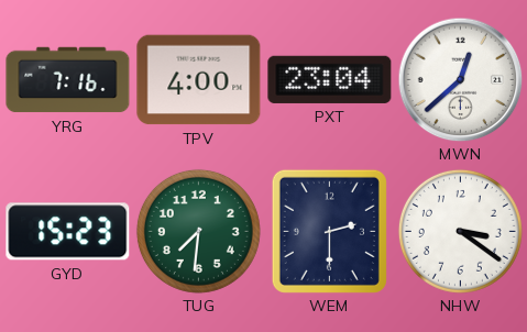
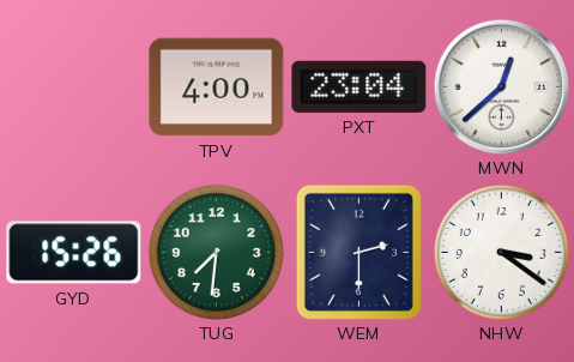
YRG: 7:16 -> none (68, 80)
GYD: 15:23 -> 15:26 (74, 253)
